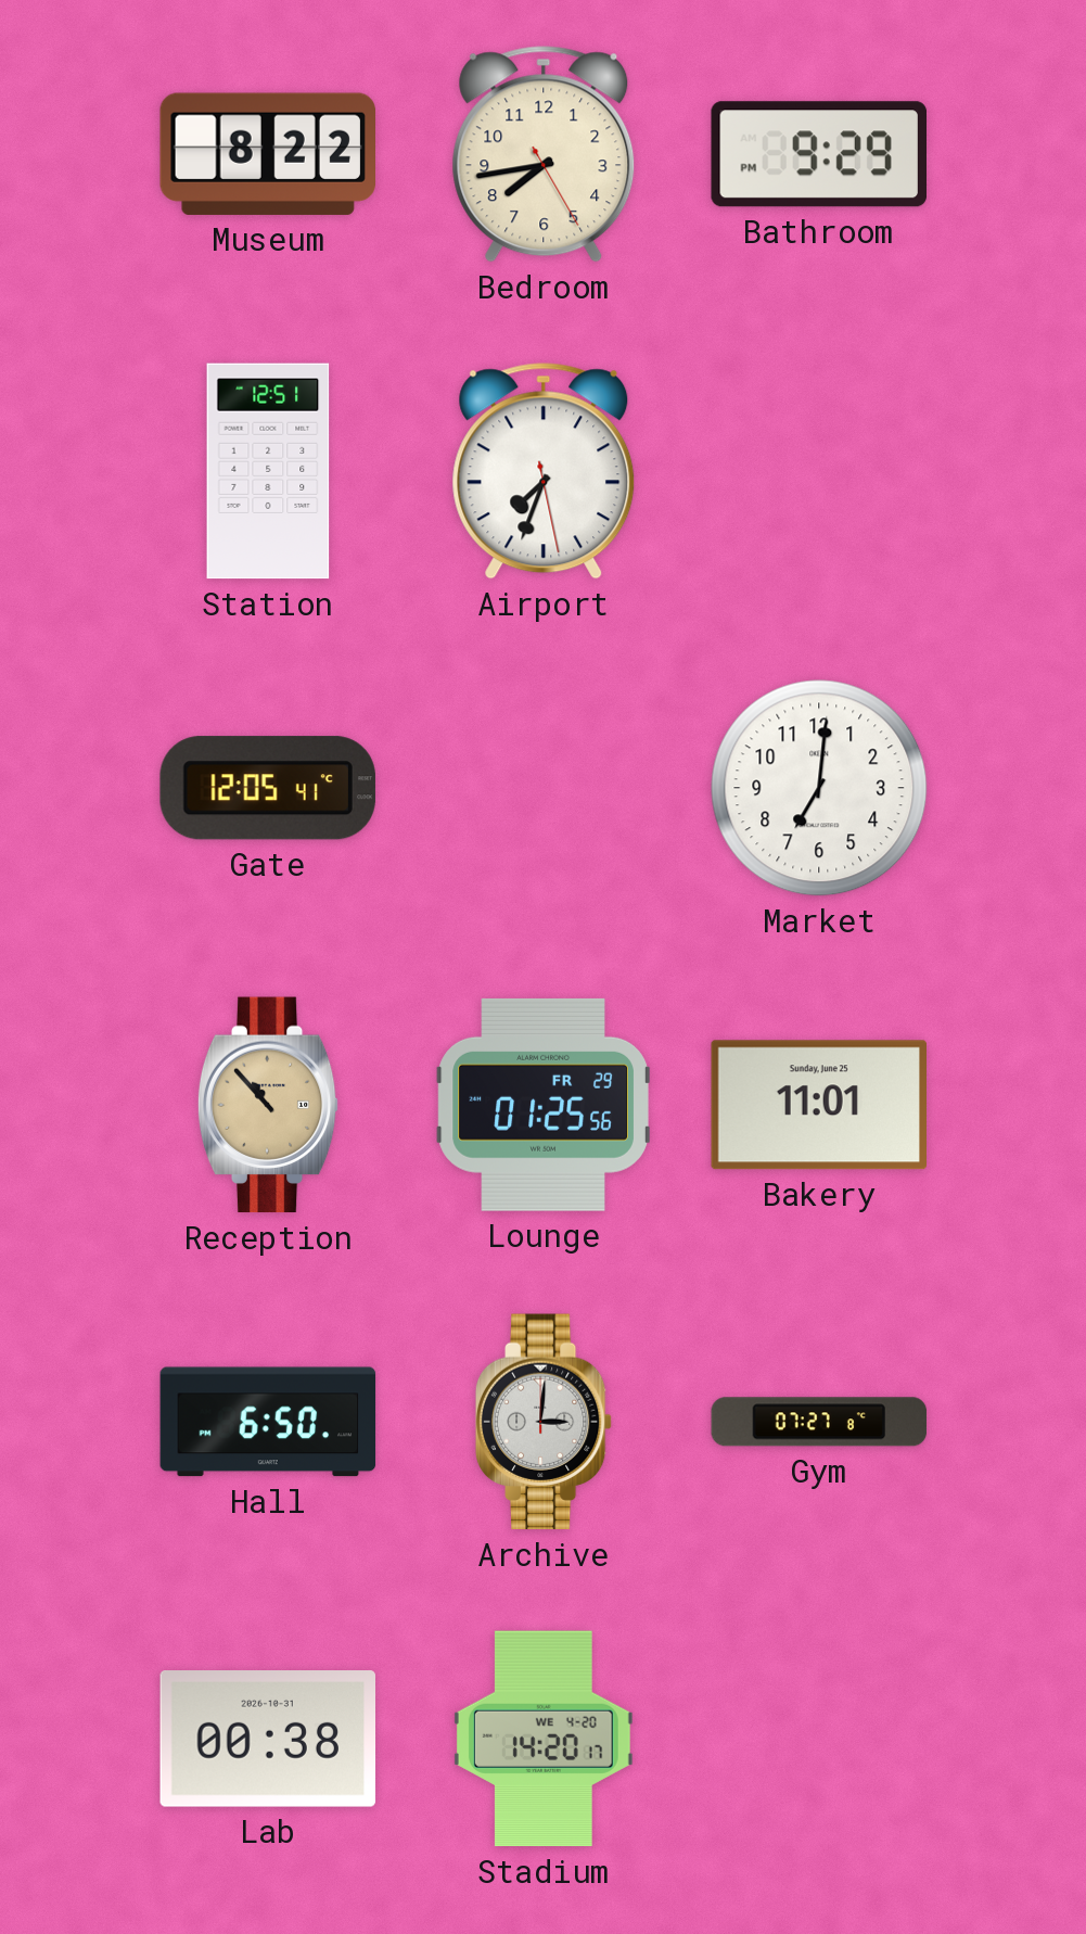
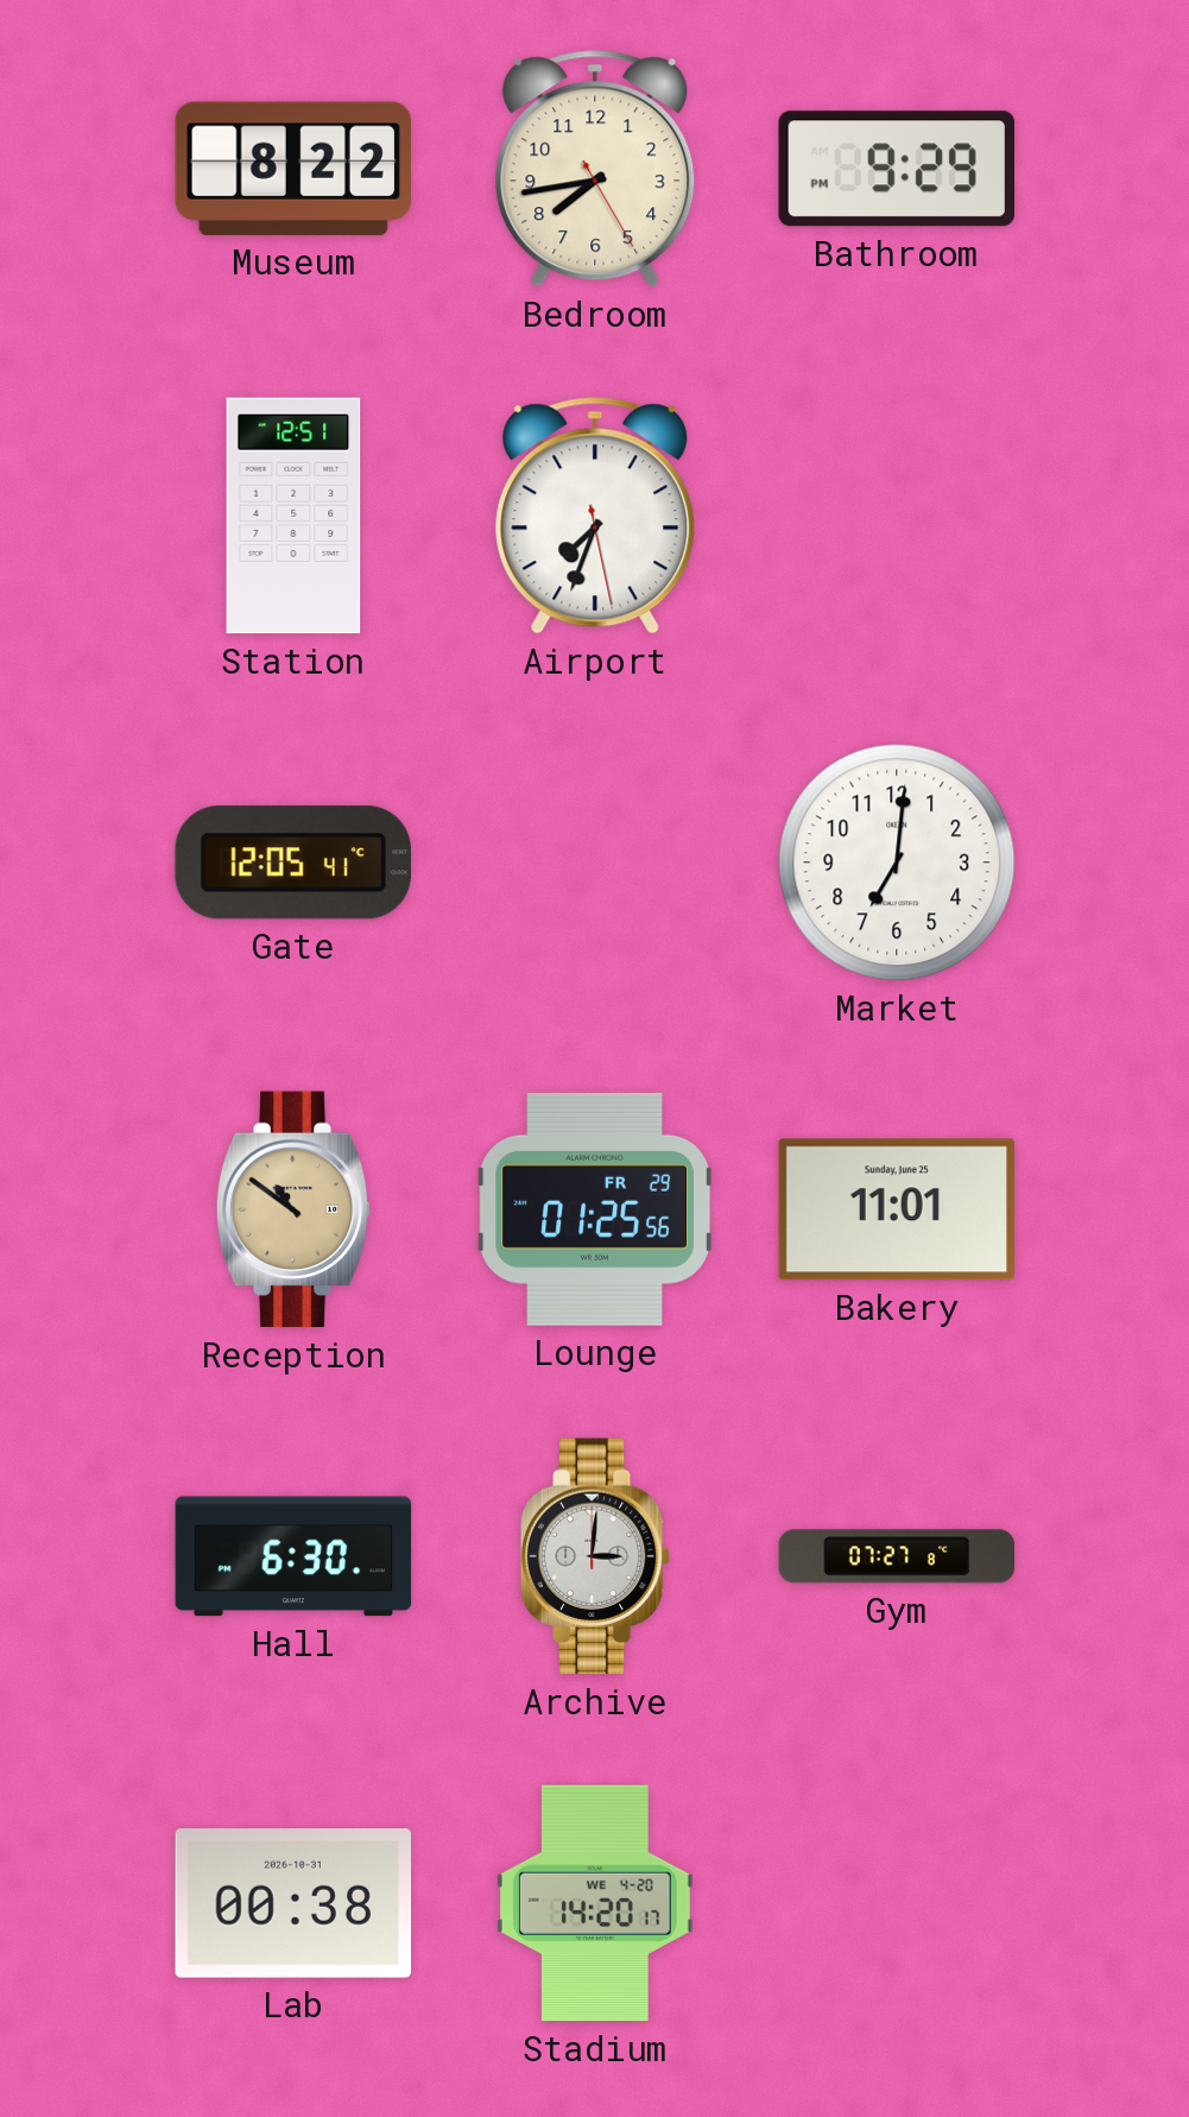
Reception: 10:53 -> 10:51 (293, 1209)
Hall: 6:50 -> 6:30 (293, 1556)
